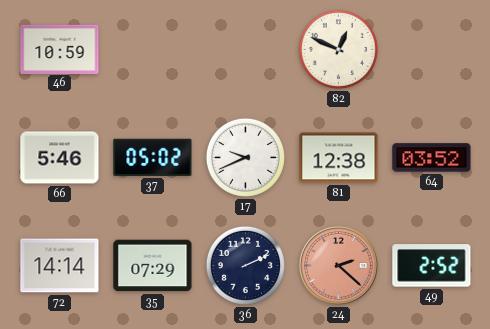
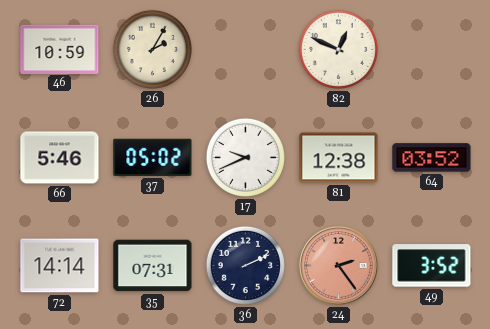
26: none -> 2:05 (152, 49)
35: 07:29 -> 07:31 (153, 266)
24: 2:22 -> 2:24 (339, 266)
49: 2:52 -> 3:52 (432, 266)
